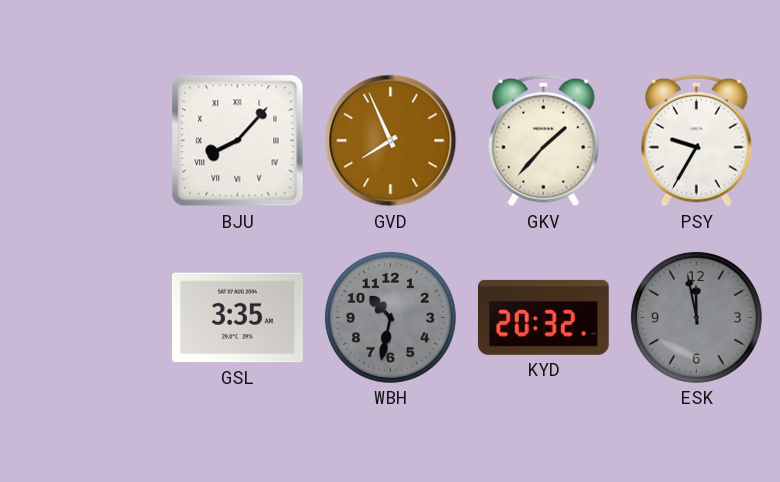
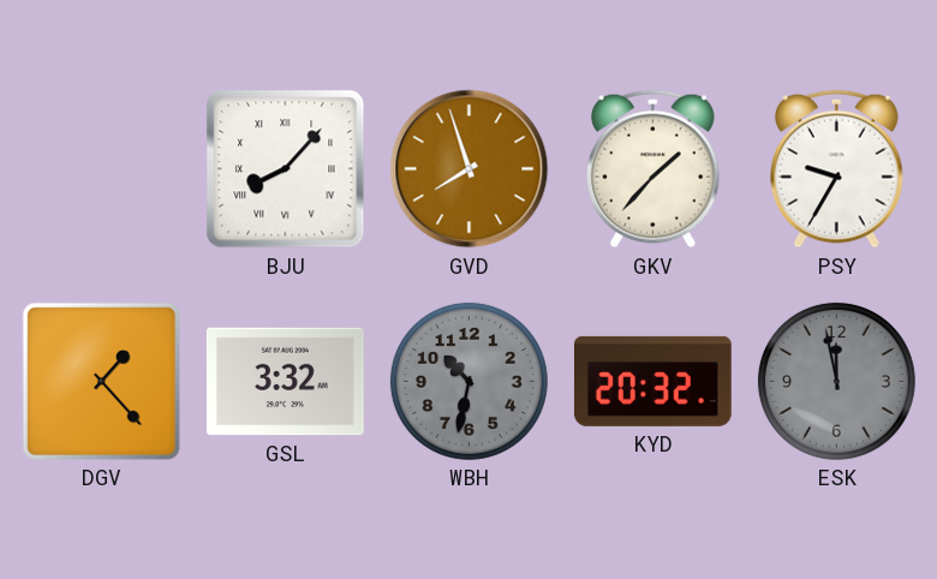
GVD: 7:56 -> 7:57 (470, 169)
DGV: none -> 1:23 (101, 381)
GSL: 3:35 -> 3:32 (286, 382)
